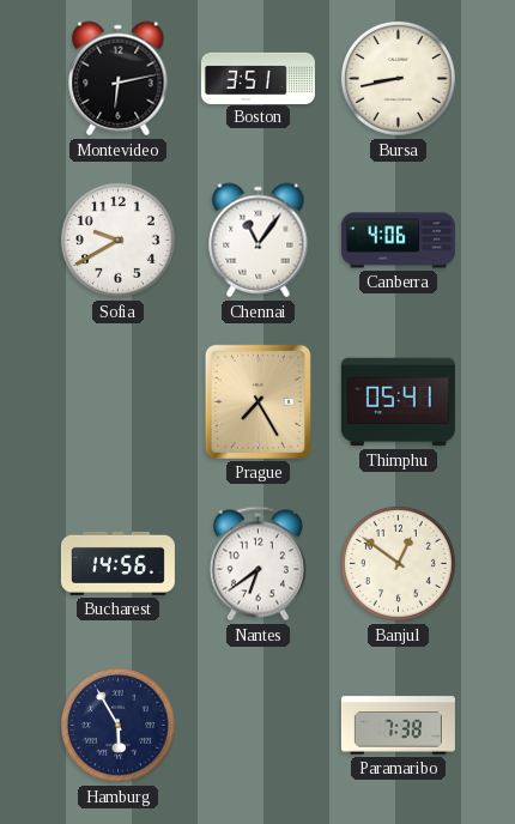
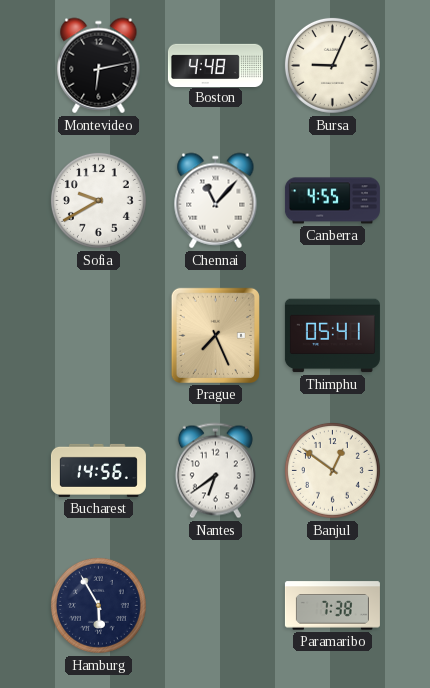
Boston: 3:51 -> 4:48 (215, 65)
Bursa: 8:43 -> 9:04 (332, 65)
Chennai: 11:06 -> 11:07 (216, 201)
Canberra: 4:06 -> 4:55 (332, 201)
Prague: 7:25 -> 7:26 (215, 335)
